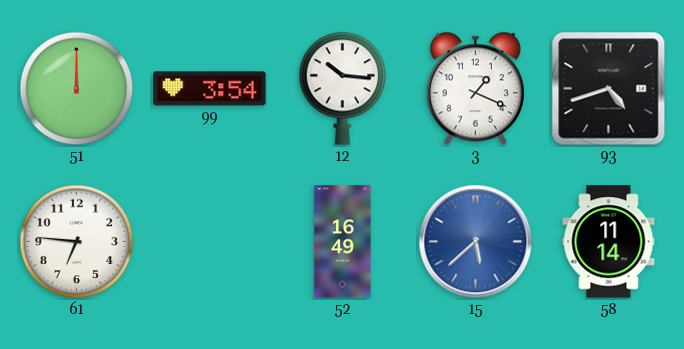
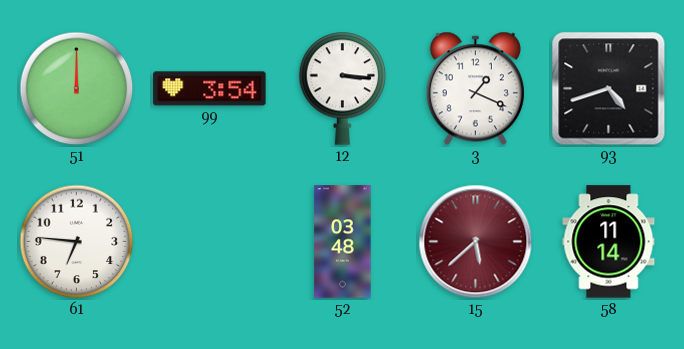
12: 10:16 -> 3:16 (343, 88)
52: 16:49 -> 03:48 (343, 242)
15 dial: blue -> burgundy (476, 242)
